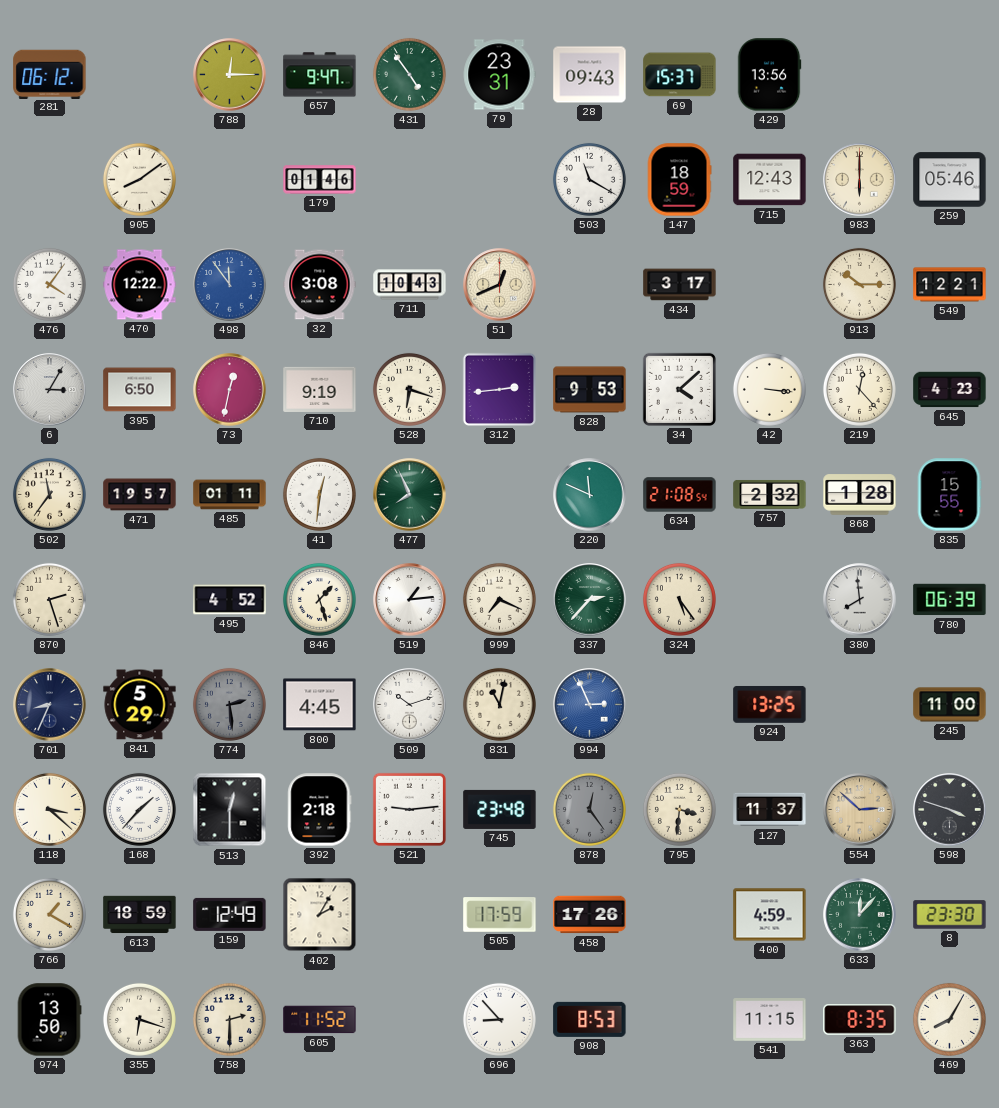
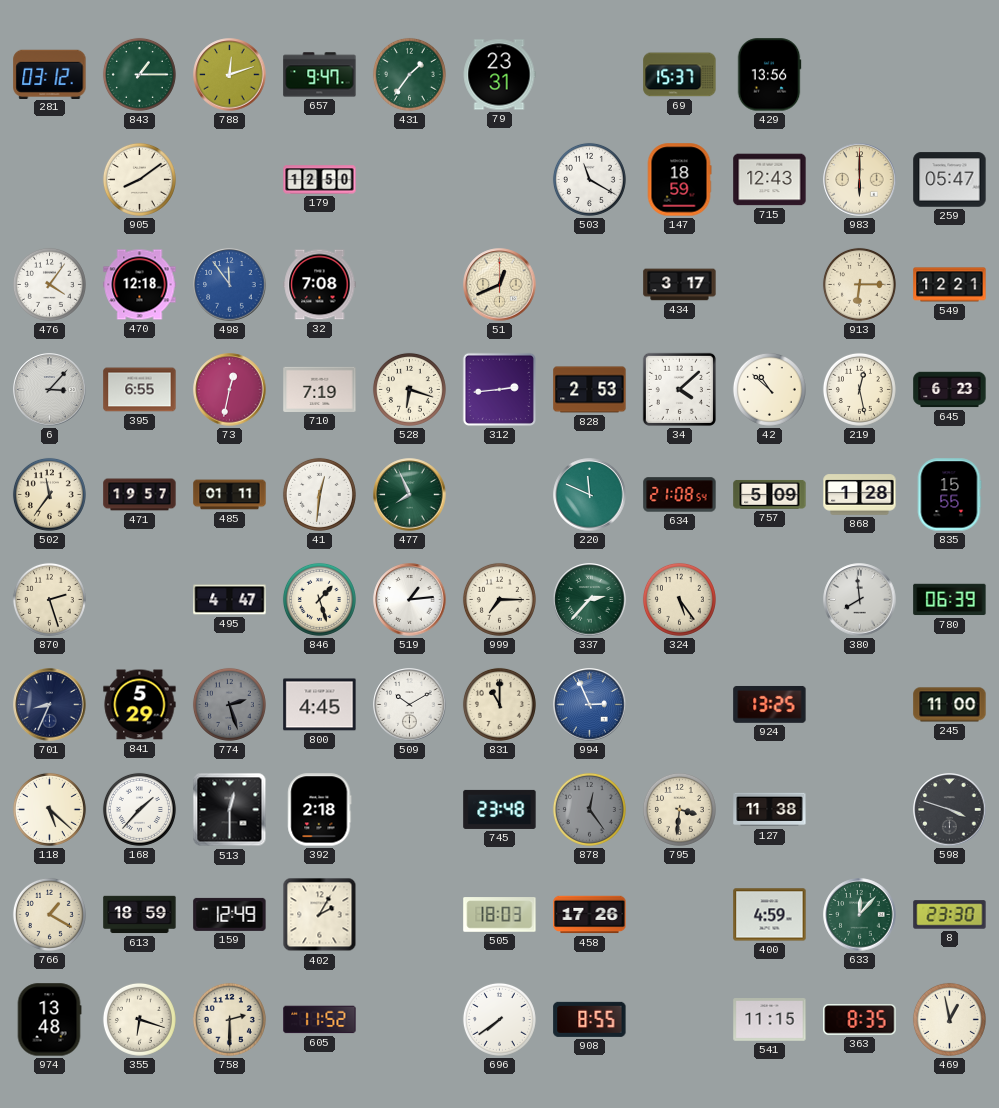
281: 06:12 -> 03:12 (50, 74)
843: none -> 1:15 (139, 74)
788: 12:15 -> 12:12 (230, 75)
431: 4:54 -> 1:36 (409, 74)
28: 09:43 -> none (590, 75)
179: 01:46 -> 12:50 (320, 180)
259: 05:46 -> 05:47 (950, 180)
470: 12:22 -> 12:18 (140, 285)
32: 3:08 -> 7:08 (320, 285)
711: 10:43 -> none (410, 285)
913: 10:15 -> 6:15 (859, 284)
6: 3:05 -> 3:07 (50, 390)
395: 6:50 -> 6:55 (140, 390)
710: 9:19 -> 7:19 (320, 389)
828: 9:53 -> 2:53 (590, 390)
42: 3:16 -> 10:52 (769, 389)
219: 12:23 -> 12:28 (859, 389)
645: 4:23 -> 6:23 (950, 390)
757: 2:32 -> 5:09 (770, 494)
495: 4:52 -> 4:47 (230, 600)
999: 7:19 -> 7:15 (499, 599)
774: 2:29 -> 2:27 (229, 704)
509: 10:12 -> 10:10 (410, 705)
831: 11:02 -> 11:00 (499, 704)
118: 3:22 -> 5:22 (49, 809)
521: 9:14 -> none (409, 809)
127: 11:37 -> 11:38 (770, 810)
554: 2:52 -> none (860, 810)
505: 17:59 -> 18:03 (500, 915)
974: 13:50 -> 13:48 (49, 1020)
696: 8:53 -> 7:39 (499, 1019)
908: 8:53 -> 8:55 (590, 1019)
469: 8:05 -> 12:58 (949, 1019)
